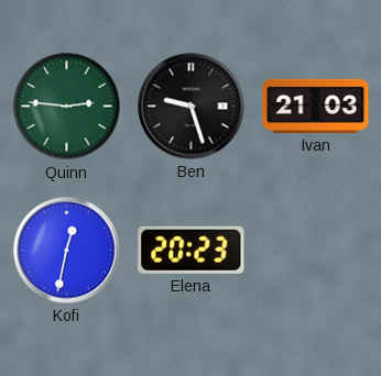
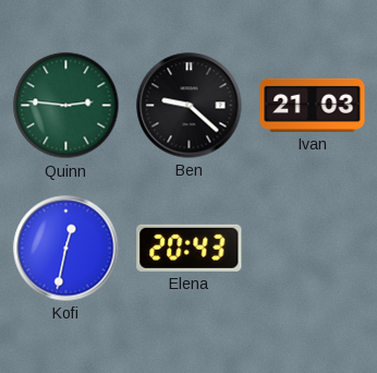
Ben: 9:27 -> 9:22 (190, 106)
Elena: 20:23 -> 20:43 (190, 248)
